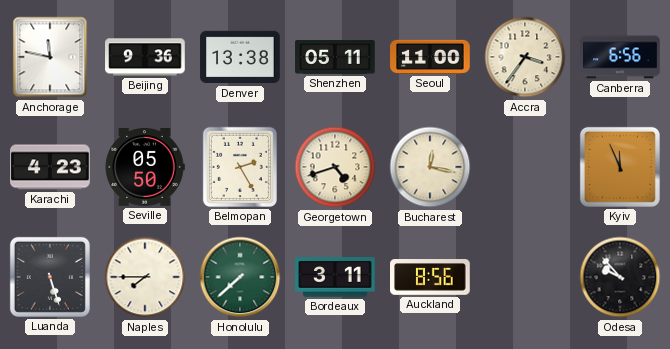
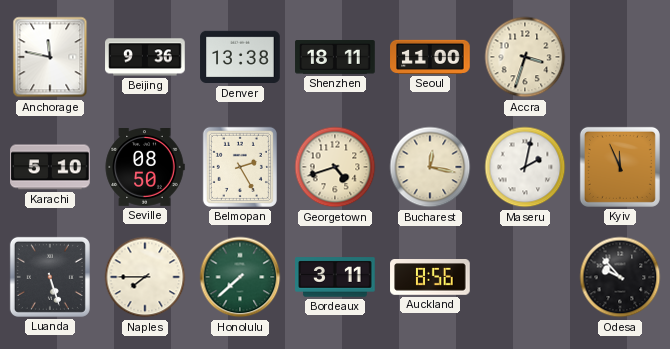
Shenzhen: 05:11 -> 18:11 (335, 58)
Accra: 3:36 -> 3:33 (525, 57)
Canberra: 6:56 -> none (620, 57)
Karachi: 4:23 -> 5:10 (50, 167)
Seville: 05:50 -> 08:50 (145, 168)
Maseru: none -> 2:02 (525, 167)
